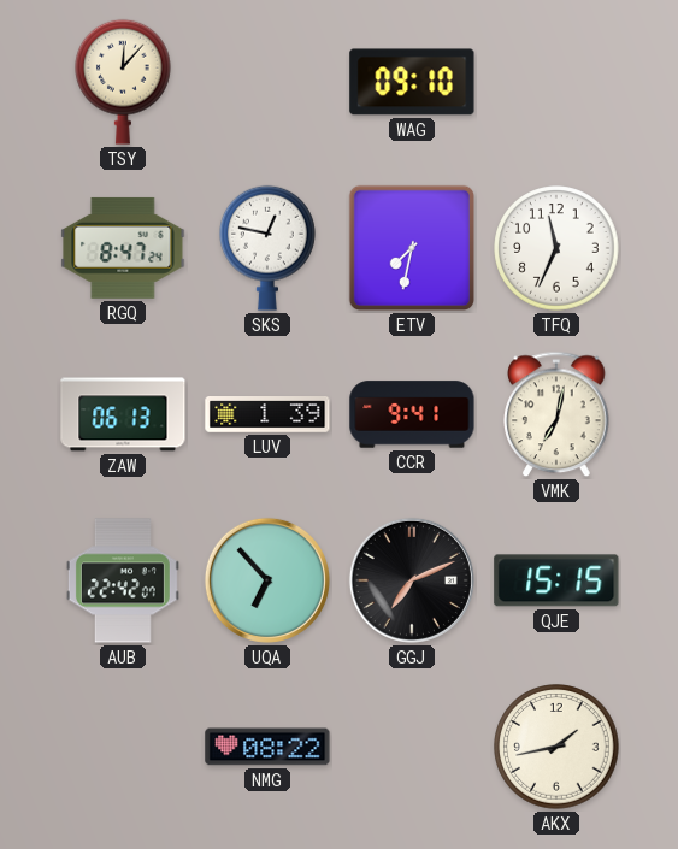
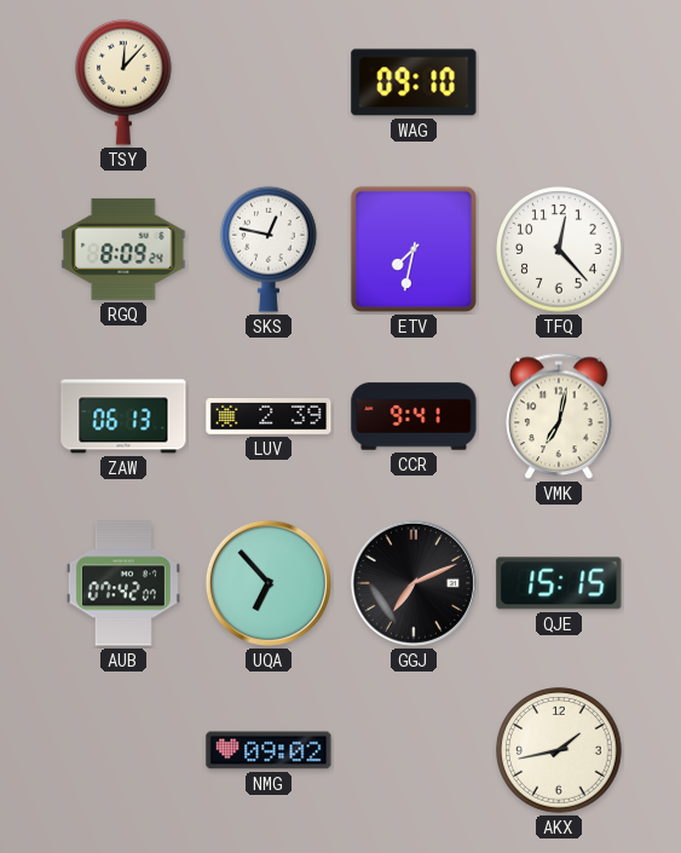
RGQ: 8:47 -> 8:09 (123, 249)
TFQ: 11:34 -> 12:23 (559, 249)
LUV: 1:39 -> 2:39 (269, 417)
AUB: 22:42 -> 07:42 (123, 583)
NMG: 08:22 -> 09:02 (269, 750)
